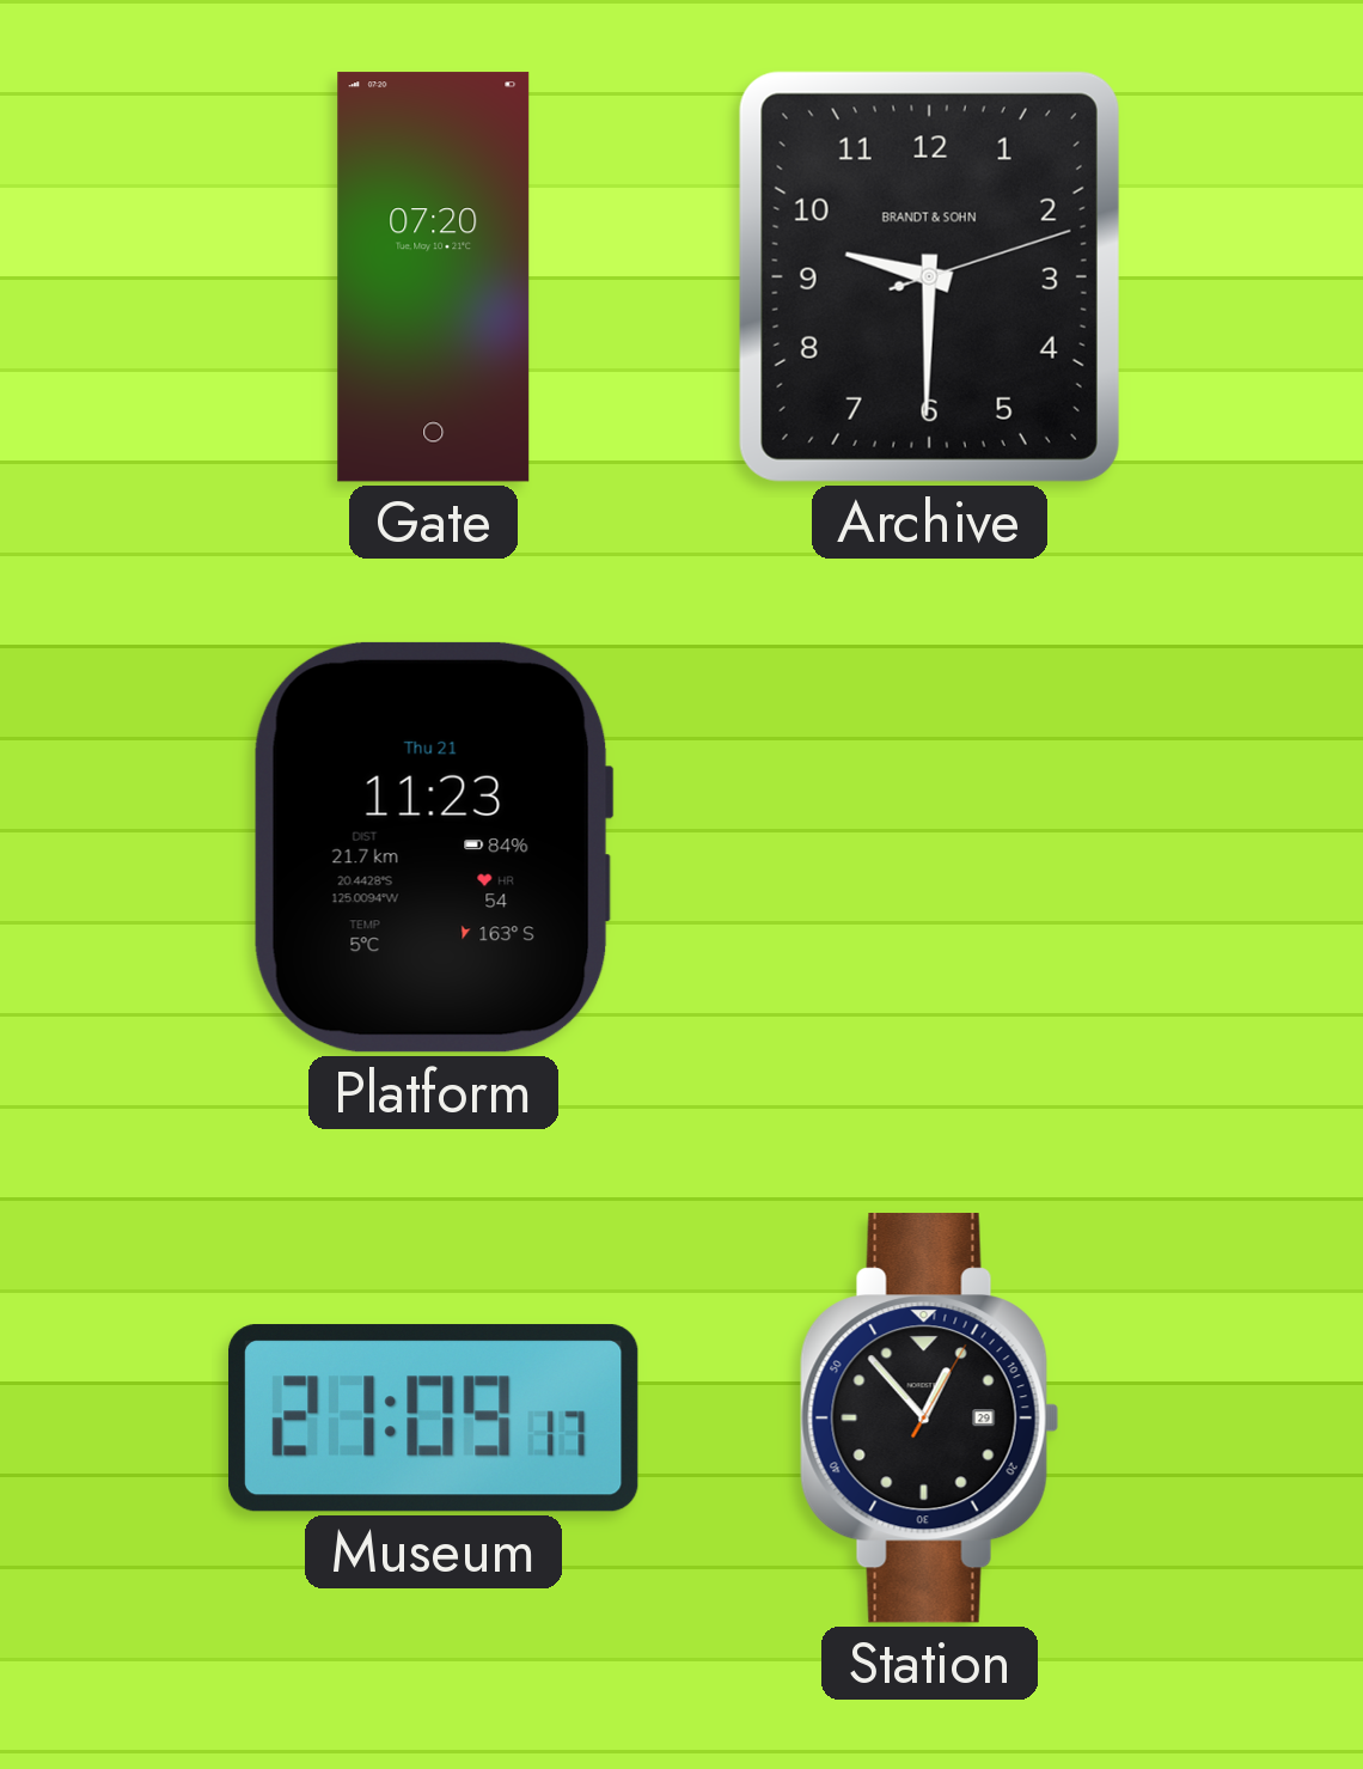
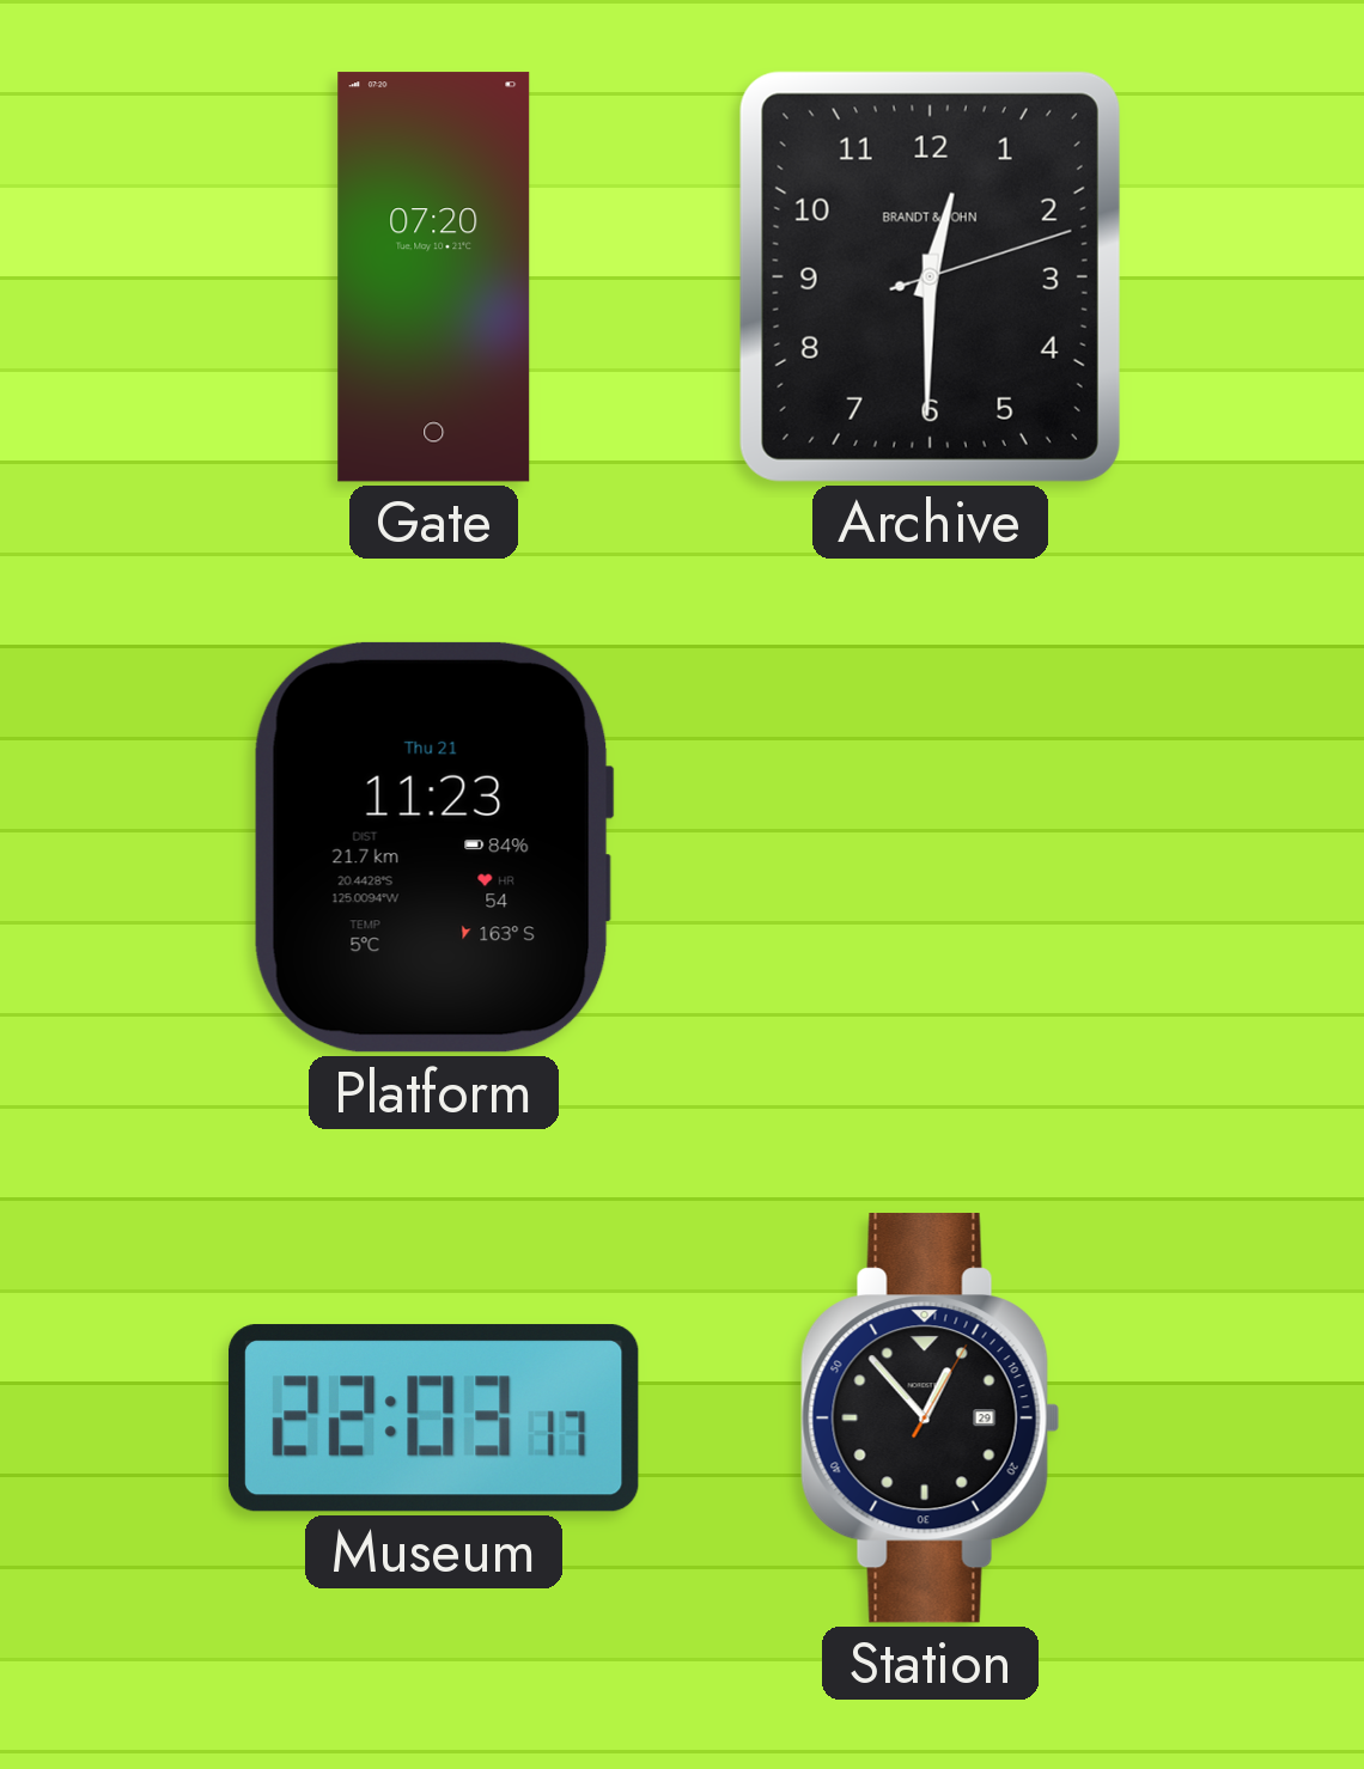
Archive: 9:30 -> 12:30 (930, 276)
Museum: 21:09 -> 22:03 (433, 1419)
